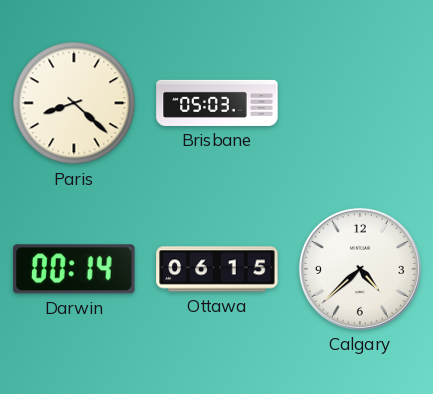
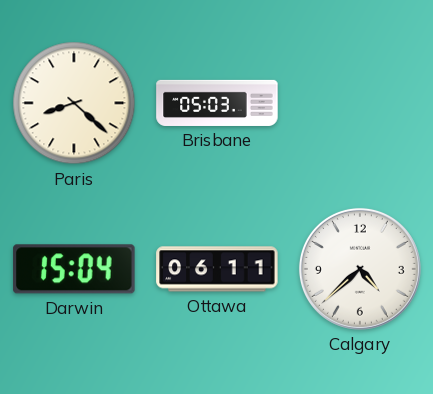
Darwin: 00:14 -> 15:04 (74, 269)
Ottawa: 06:15 -> 06:11 (217, 269)
